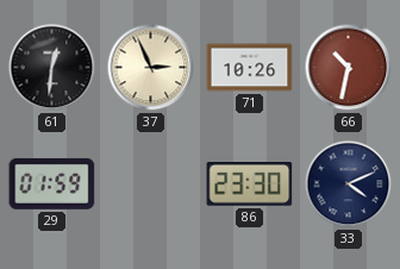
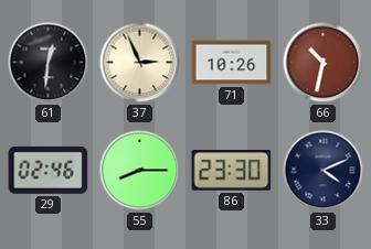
29: 01:59 -> 02:46 (49, 170)
55: none -> 8:15 (140, 171)
